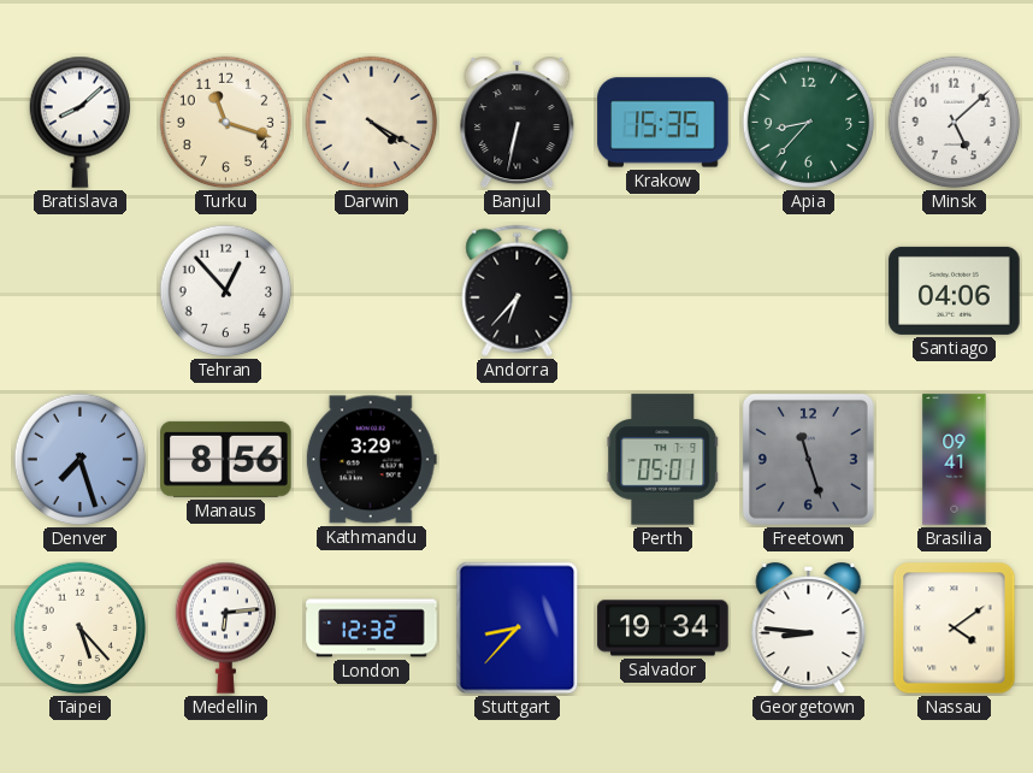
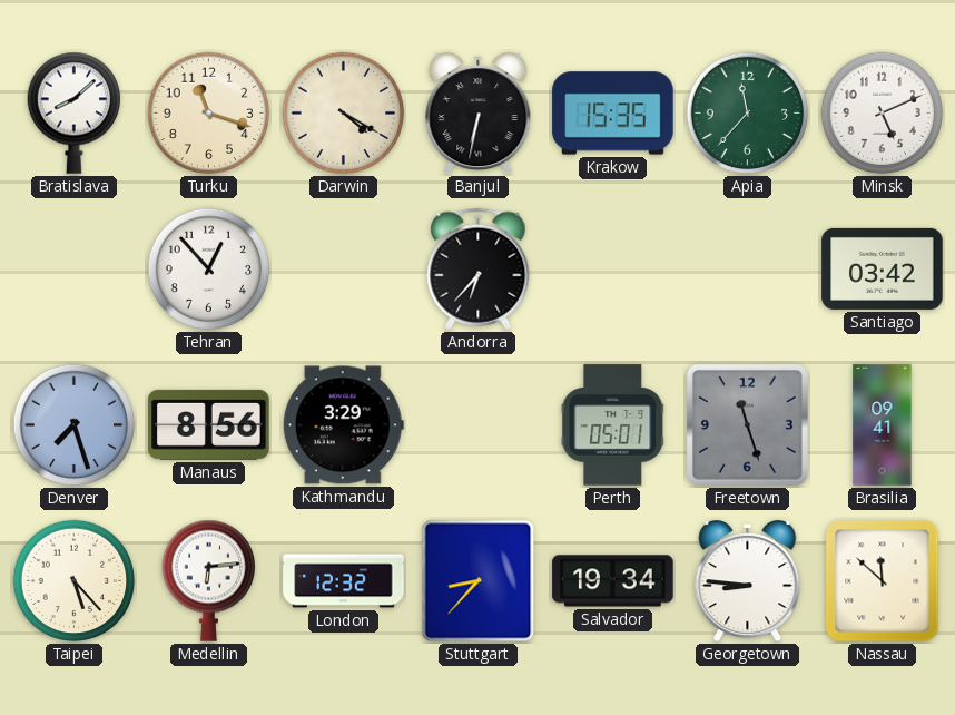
Apia: 8:37 -> 11:37 (748, 114)
Minsk: 5:08 -> 5:11 (883, 114)
Santiago: 04:06 -> 03:42 (883, 268)
Nassau: 4:09 -> 11:52 (883, 581)
